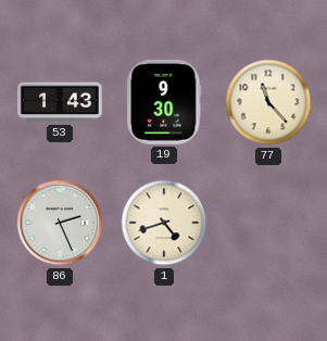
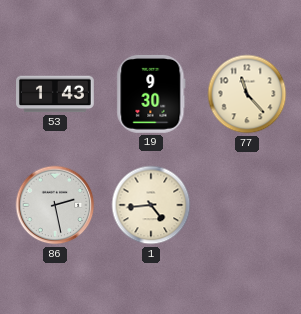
86: 2:26 -> 2:28 (55, 205)
1: 4:42 -> 4:44 (151, 205)
